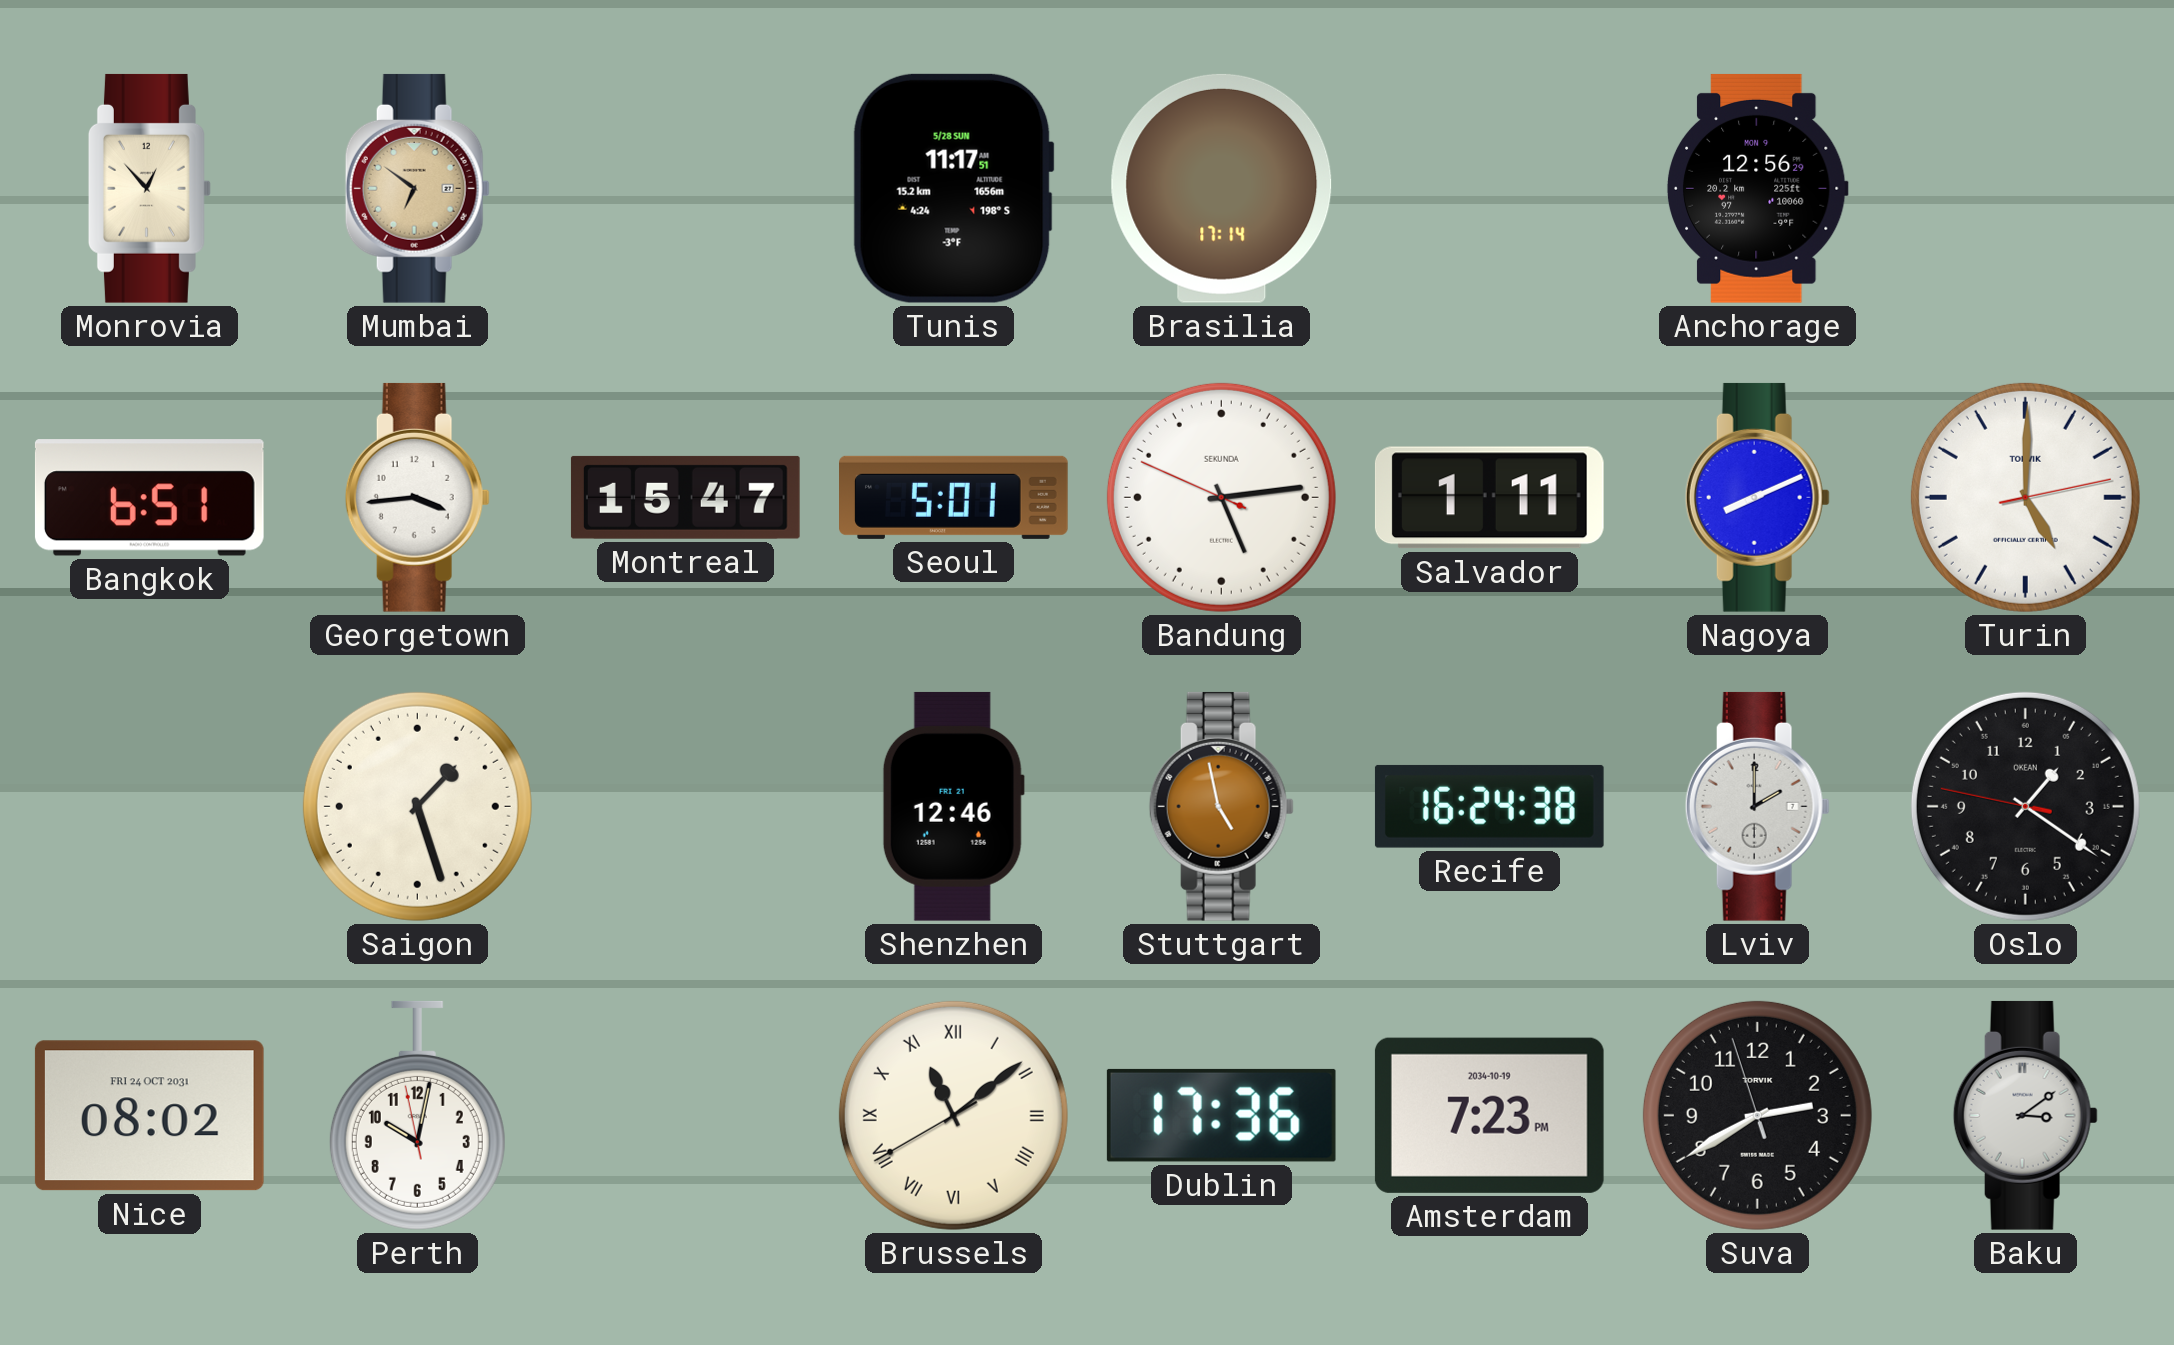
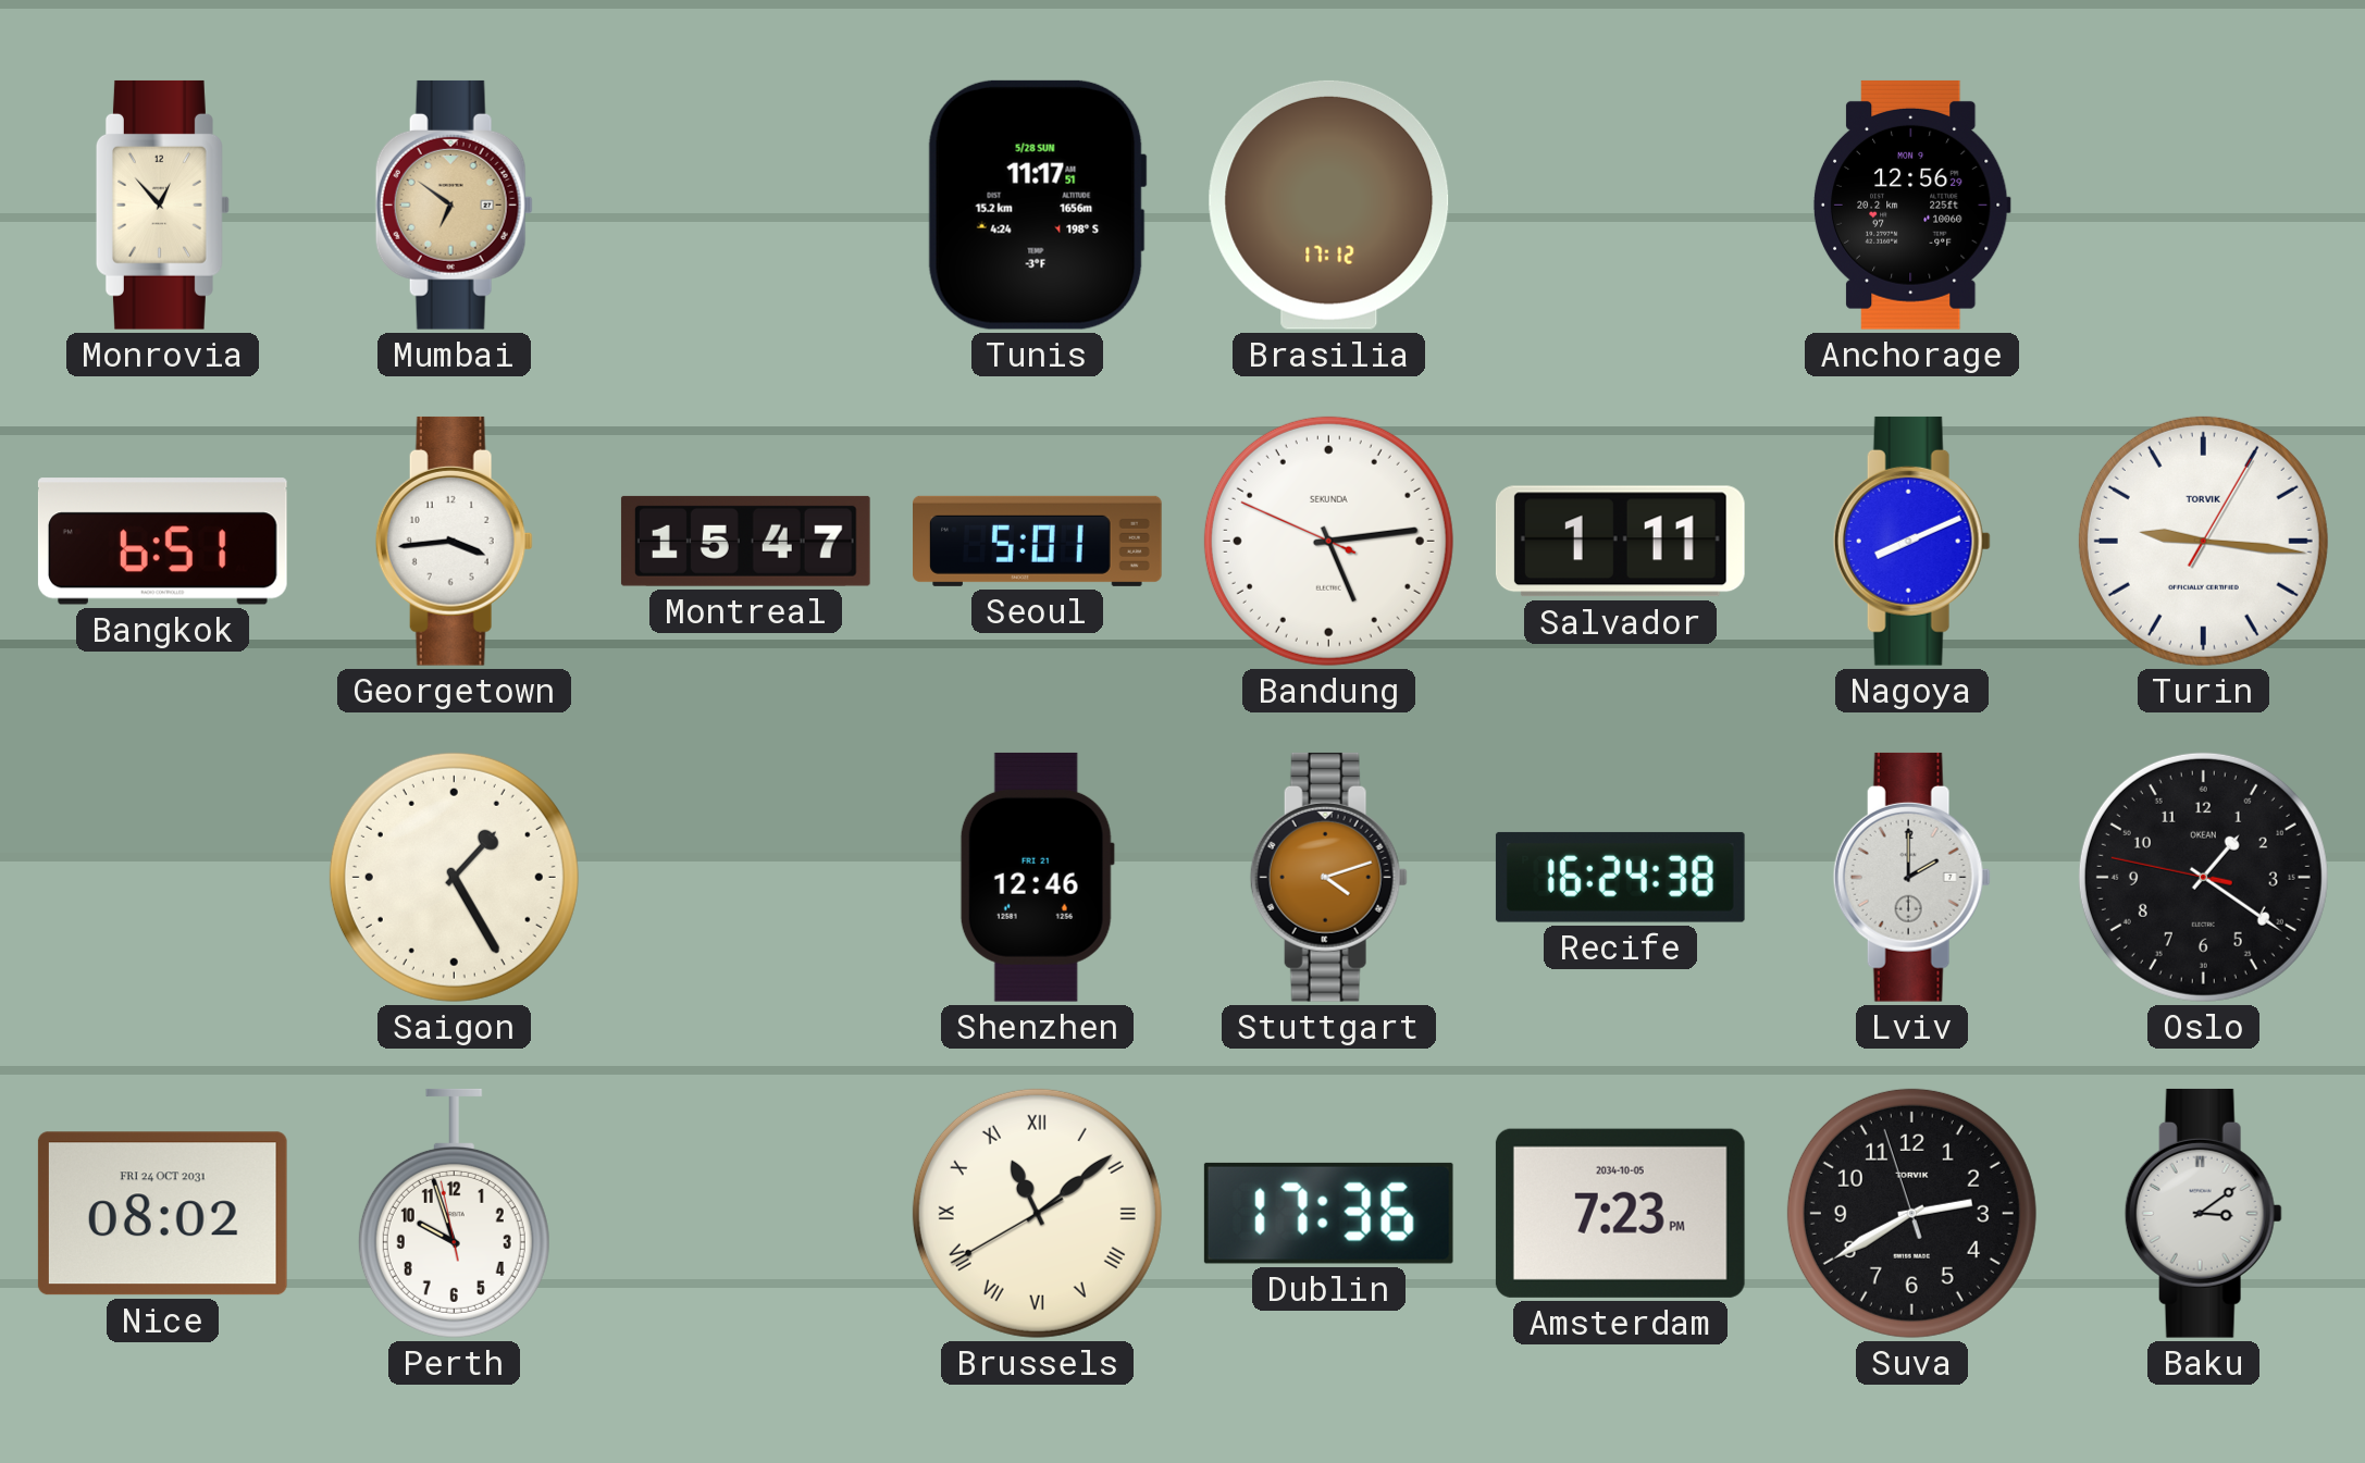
Brasilia: 17:14 -> 17:12 (1329, 204)
Turin: 5:00 -> 9:16 (2203, 541)
Saigon: 1:27 -> 1:25 (454, 877)
Stuttgart: 4:58 -> 4:12 (1328, 877)
Perth: 10:01 -> 9:56 (454, 1213)
Amsterdam date: 2034-10-19 -> 2034-10-05 (1620, 1213)
